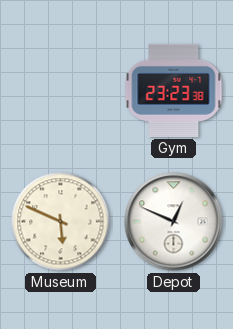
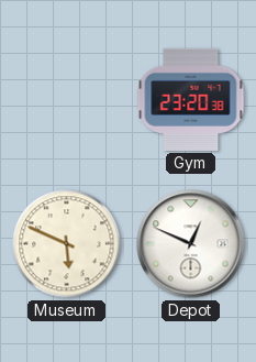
Gym: 23:23 -> 23:20 (191, 99)
